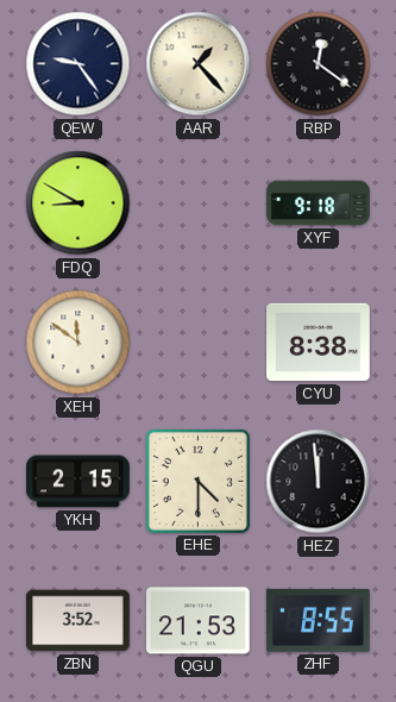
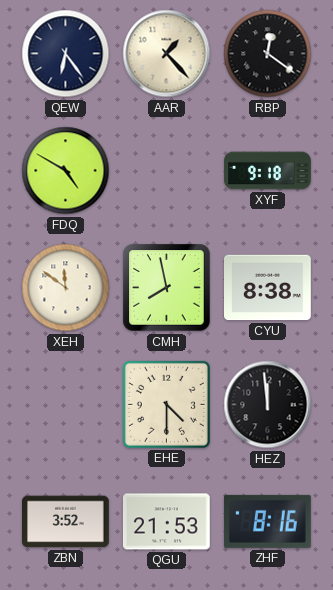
QEW: 9:24 -> 6:24 (66, 54)
FDQ: 8:50 -> 4:50 (66, 171)
CMH: none -> 7:58 (167, 288)
YKH: 2:15 -> none (78, 482)
ZHF: 8:55 -> 8:16 (267, 521)
